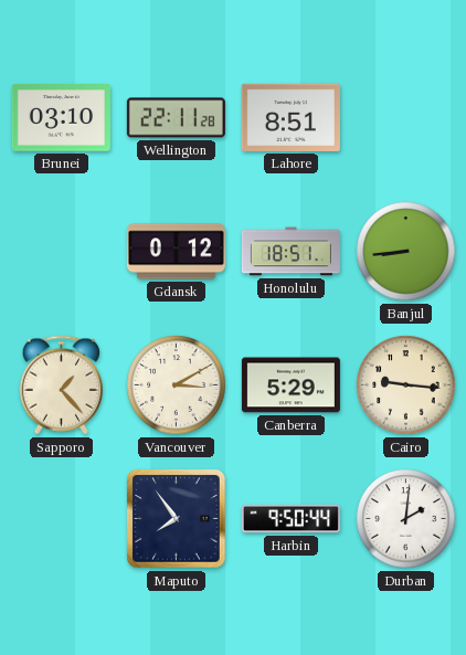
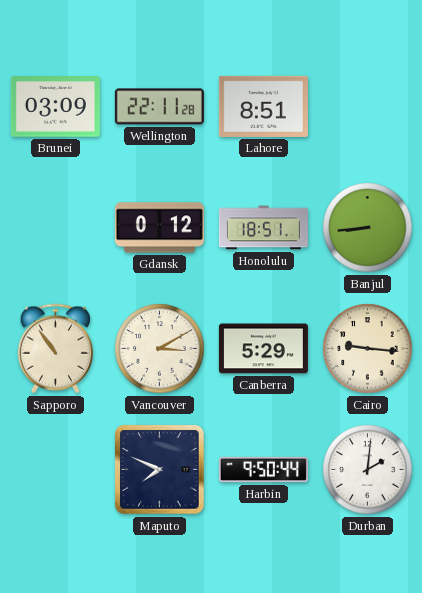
Brunei: 03:10 -> 03:09 (55, 107)
Sapporo: 1:23 -> 10:54 (55, 349)
Maputo: 7:54 -> 7:49 (160, 470)
